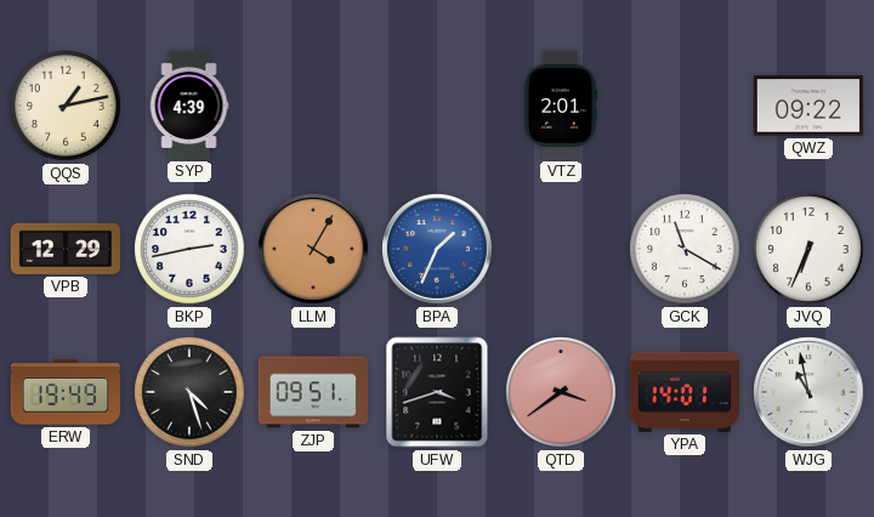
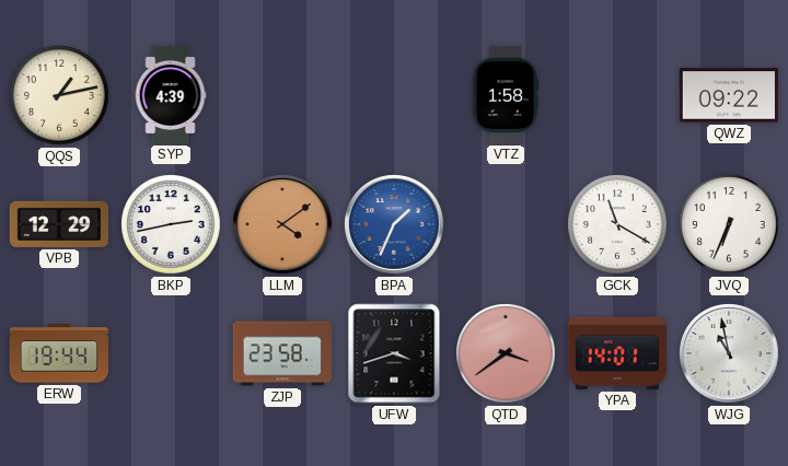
VTZ: 2:01 -> 1:58 (506, 94)
LLM: 4:05 -> 4:09 (283, 225)
ERW: 19:49 -> 19:44 (59, 353)
SND: 4:27 -> none (189, 392)
ZJP: 09:51 -> 23:58 (282, 353)
